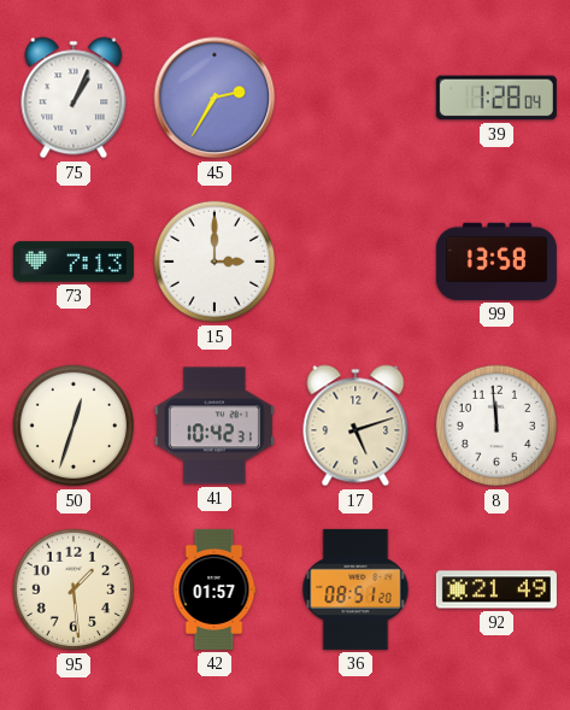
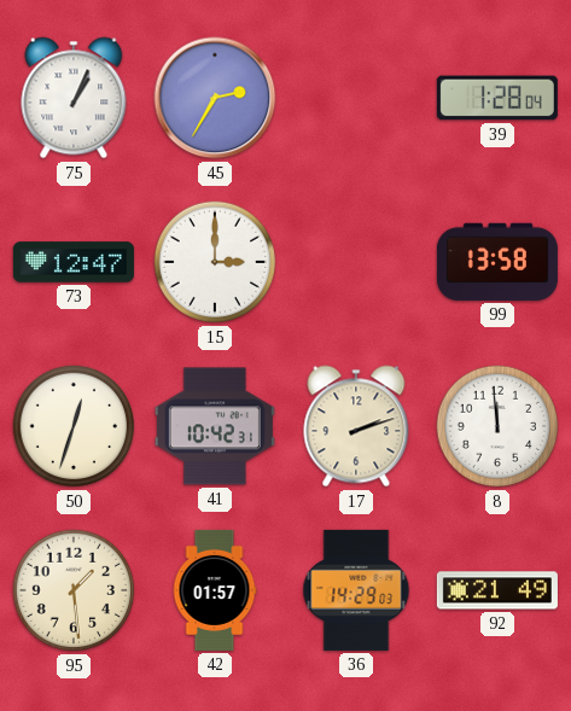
73: 7:13 -> 12:47 (74, 262)
17: 5:12 -> 2:12 (356, 426)
36: 08:51 -> 14:29 (356, 590)
